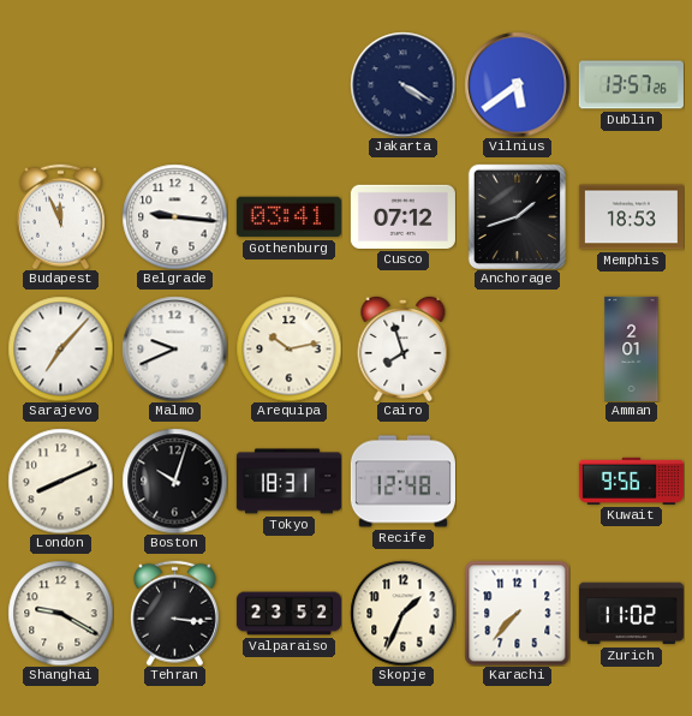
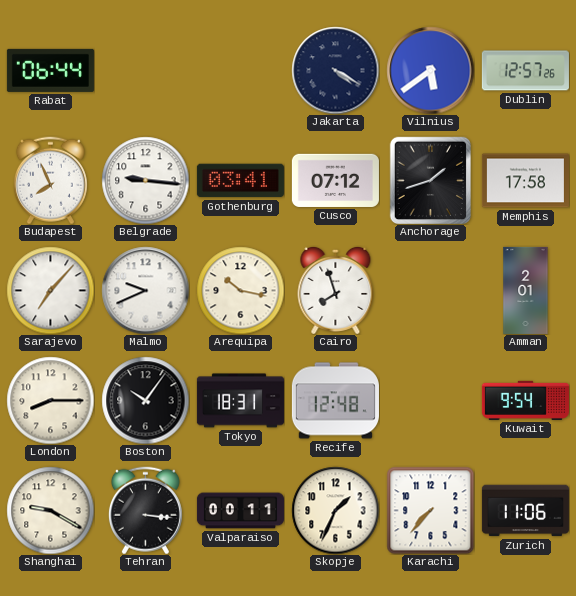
Rabat: none -> 06:44 (50, 70)
Dublin: 13:57 -> 12:57 (525, 71)
Budapest: 11:56 -> 7:56 (50, 180)
Memphis: 18:53 -> 17:58 (525, 181)
Arequipa: 10:13 -> 10:17 (240, 290)
London: 8:11 -> 8:15 (50, 400)
Boston: 10:03 -> 10:06 (145, 400)
Kuwait: 9:56 -> 9:54 (525, 400)
Valparaiso: 23:52 -> 00:11 (240, 511)
Zurich: 11:02 -> 11:06 (525, 511)
